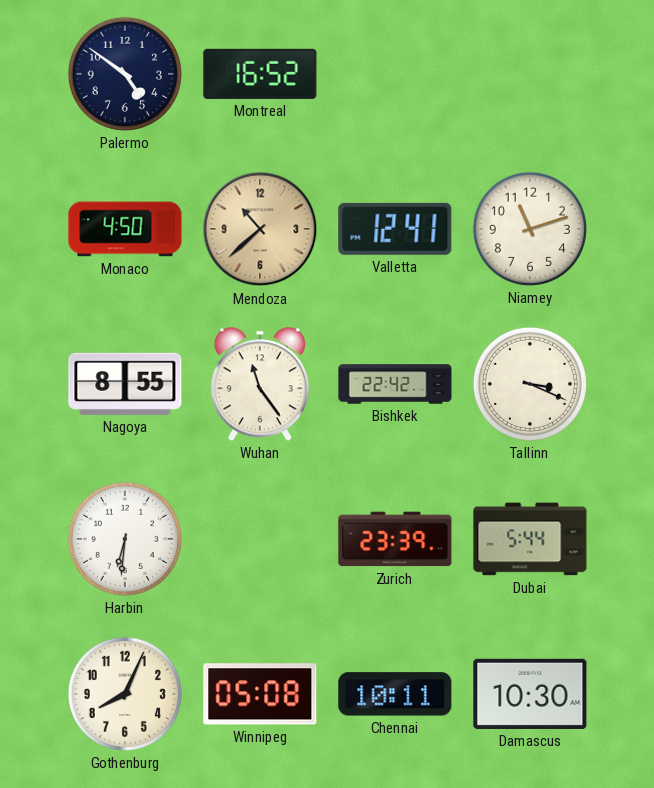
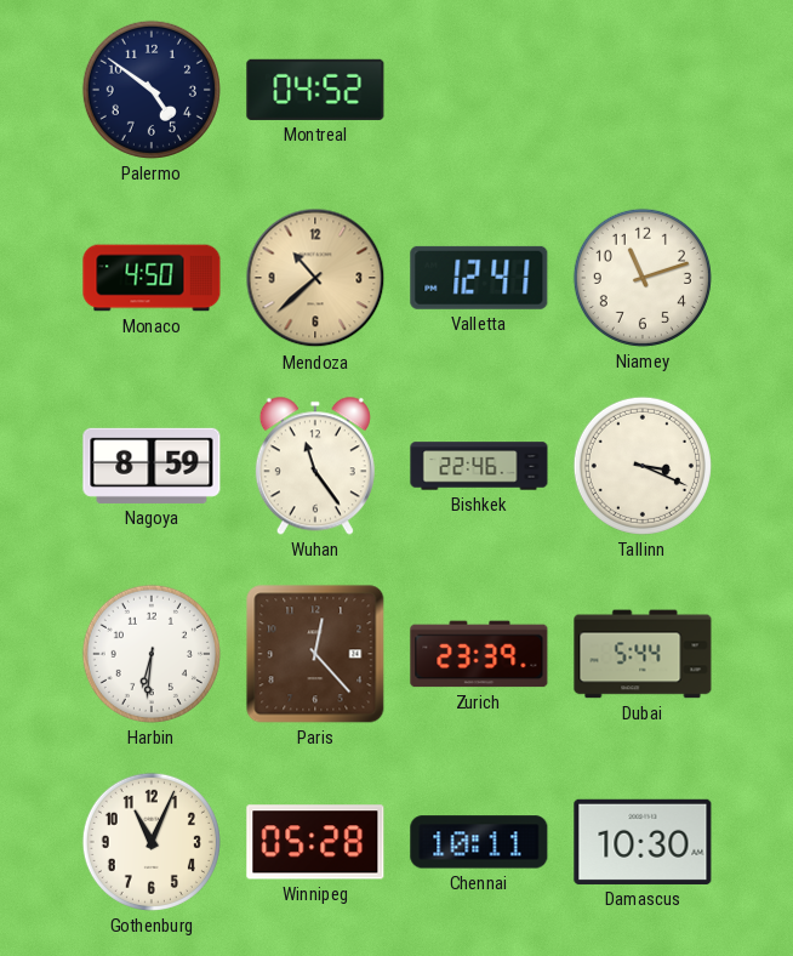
Montreal: 16:52 -> 04:52 (315, 90)
Nagoya: 8:55 -> 8:59 (152, 466)
Bishkek: 22:42 -> 22:46 (479, 466)
Paris: none -> 12:23 (315, 654)
Gothenburg: 8:04 -> 11:04 (152, 842)
Winnipeg: 05:08 -> 05:28 (315, 842)
